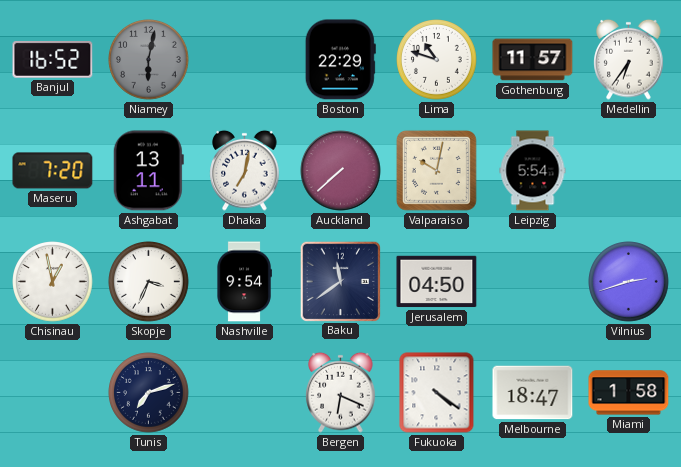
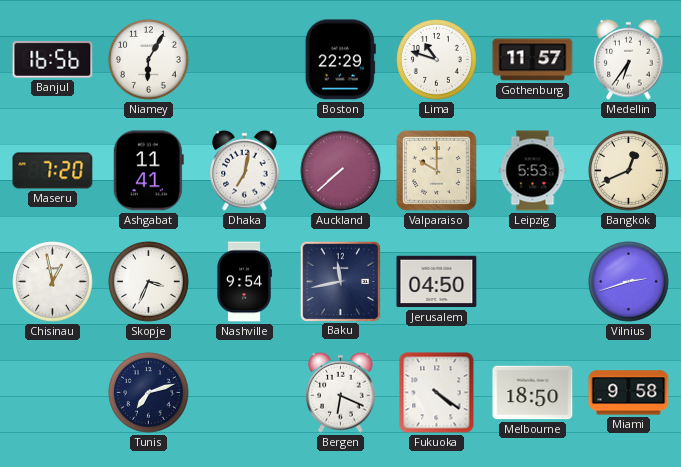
Banjul: 16:52 -> 16:56 (53, 60)
Niamey: 6:02 -> 6:05 (149, 60)
Niamey dial: grey -> white (149, 60)
Ashgabat: 13:11 -> 11:41 (148, 171)
Valparaiso: 10:02 -> 10:00 (437, 171)
Leipzig: 5:54 -> 5:53 (533, 171)
Bangkok: none -> 12:41 (629, 171)
Baku: 11:39 -> 11:43 (340, 281)
Melbourne: 18:47 -> 18:50 (533, 393)
Miami: 1:58 -> 9:58 (629, 393)
